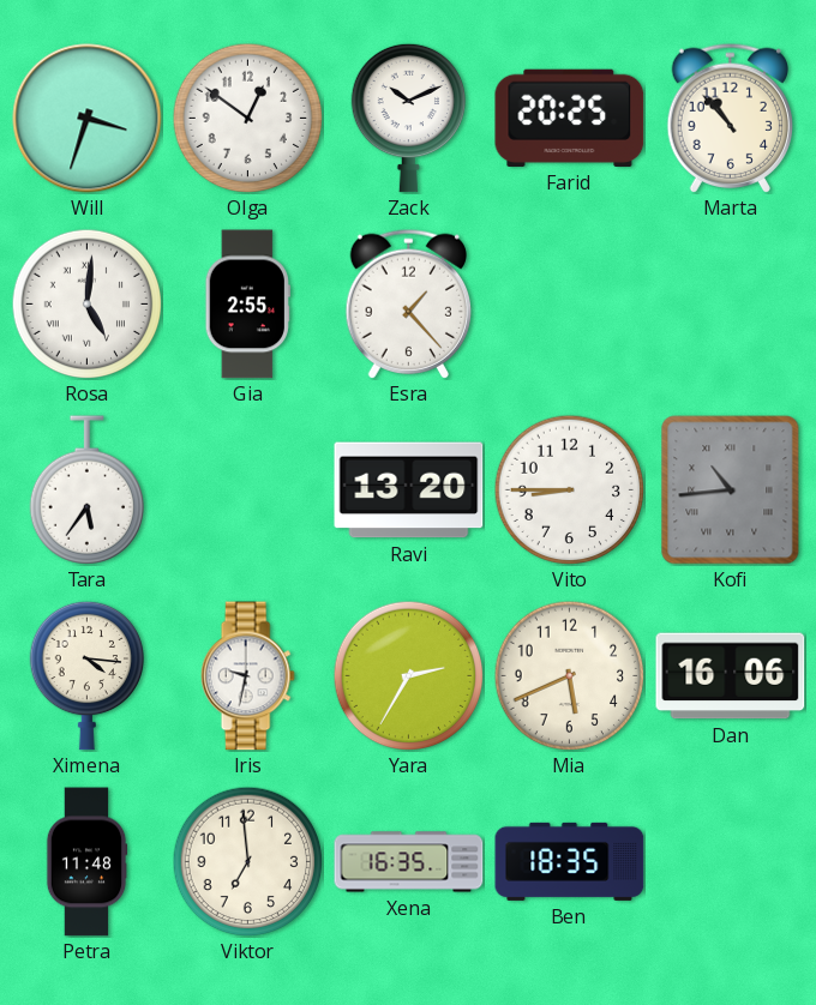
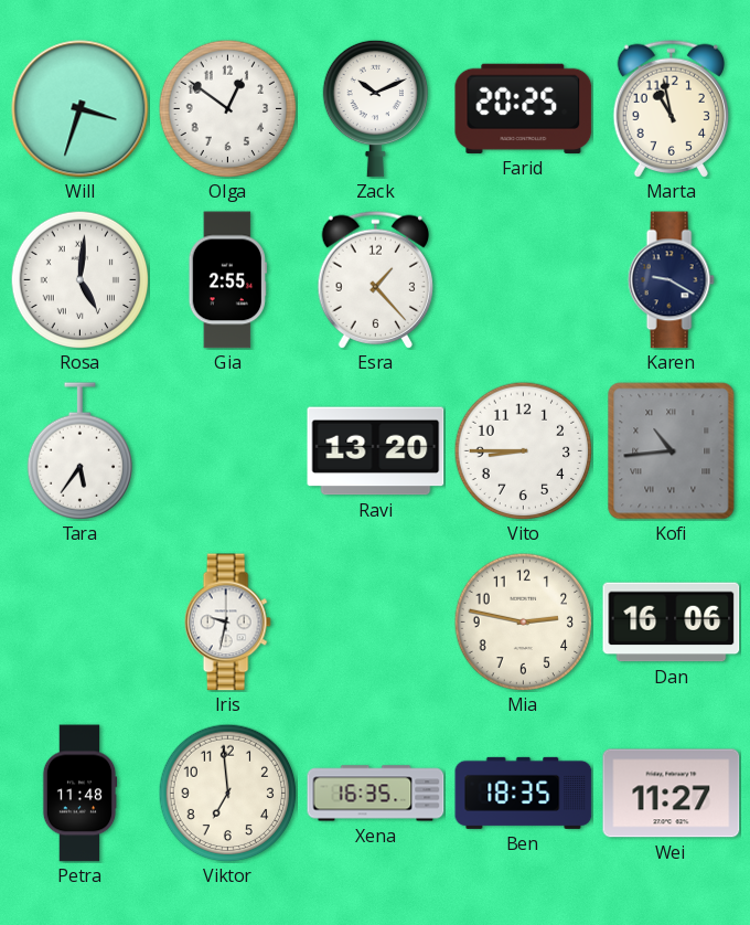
Marta: 10:53 -> 10:58 (672, 108)
Karen: none -> 9:20 (671, 280)
Ximena: 4:16 -> none (86, 675)
Yara: 2:35 -> none (408, 675)
Mia: 5:41 -> 2:47 (523, 621)
Wei: none -> 11:27 (672, 794)
